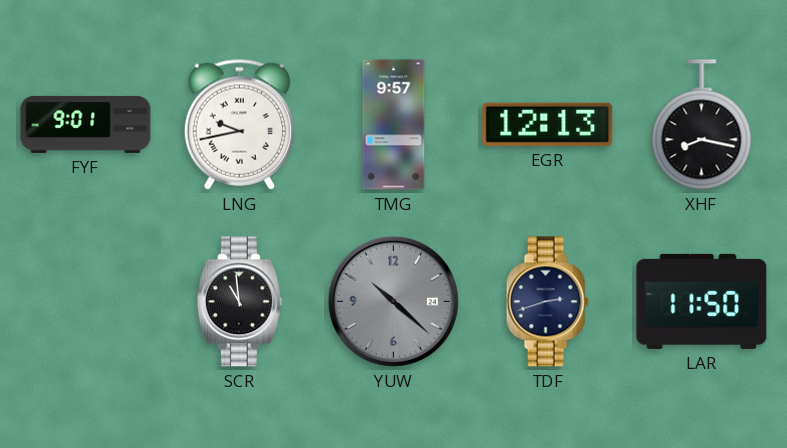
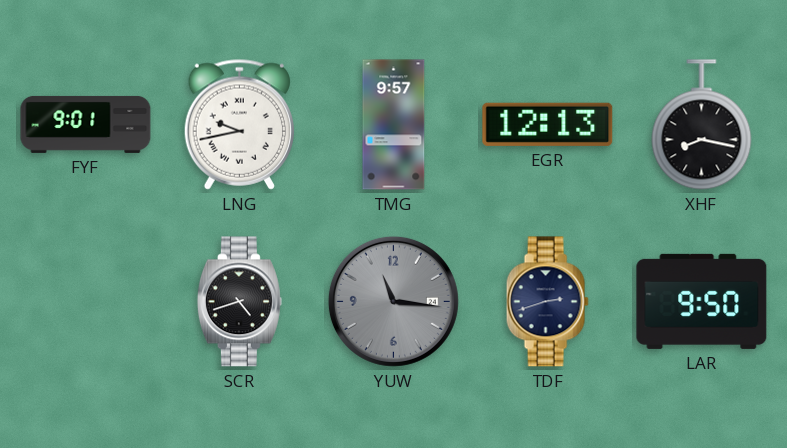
SCR: 10:59 -> 4:42 (239, 302)
YUW: 10:22 -> 11:16 (393, 301)
LAR: 11:50 -> 9:50 (702, 301)
